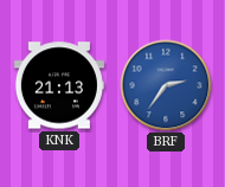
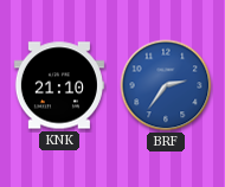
KNK: 21:13 -> 21:10 (59, 85)
